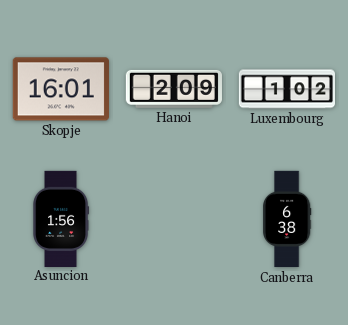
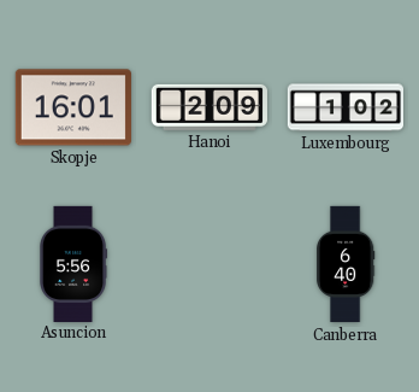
Asuncion: 1:56 -> 5:56 (75, 263)
Canberra: 6:38 -> 6:40 (346, 264)
